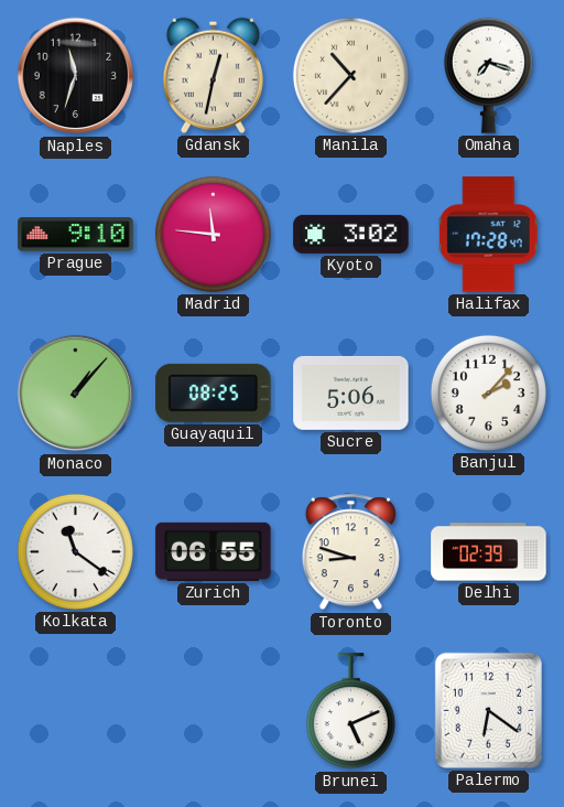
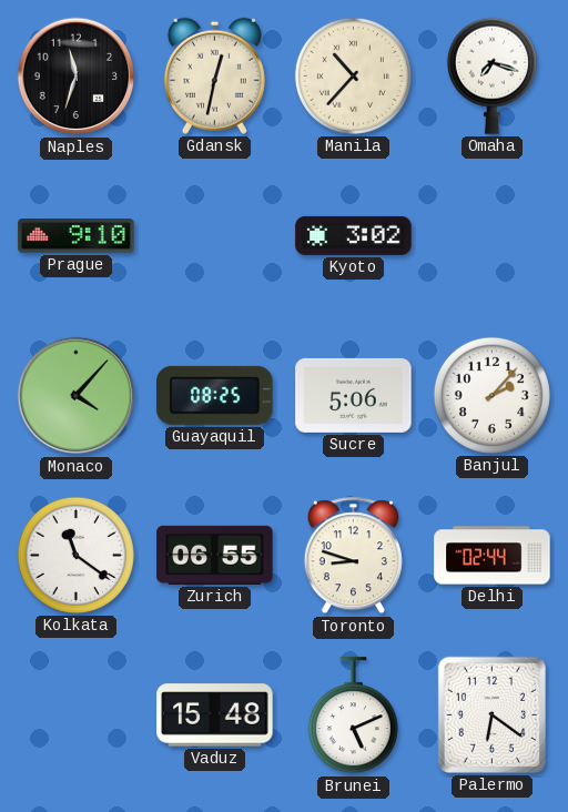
Madrid: 11:46 -> none (213, 234)
Halifax: 17:28 -> none (489, 235)
Monaco: 1:07 -> 4:07 (77, 396)
Delhi: 02:39 -> 02:44 (493, 556)
Vaduz: none -> 15:48 (215, 715)
